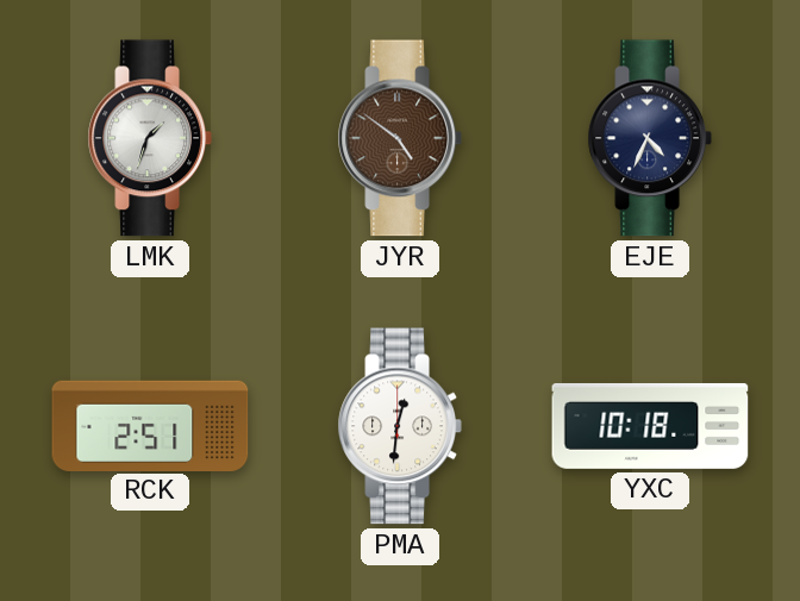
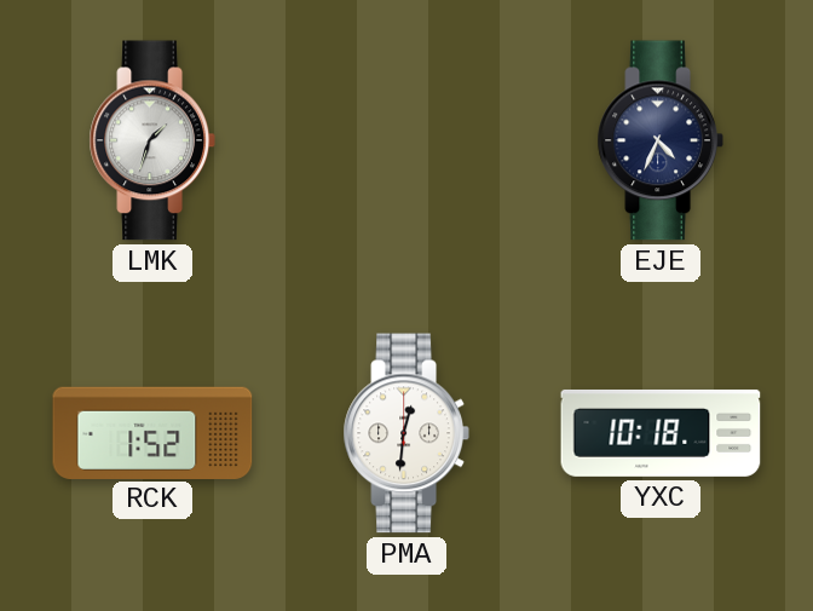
JYR: 4:51 -> none (400, 138)
RCK: 2:51 -> 1:52 (152, 432)
